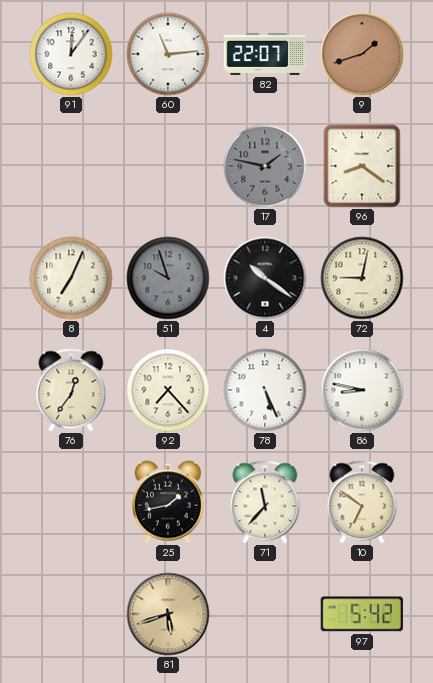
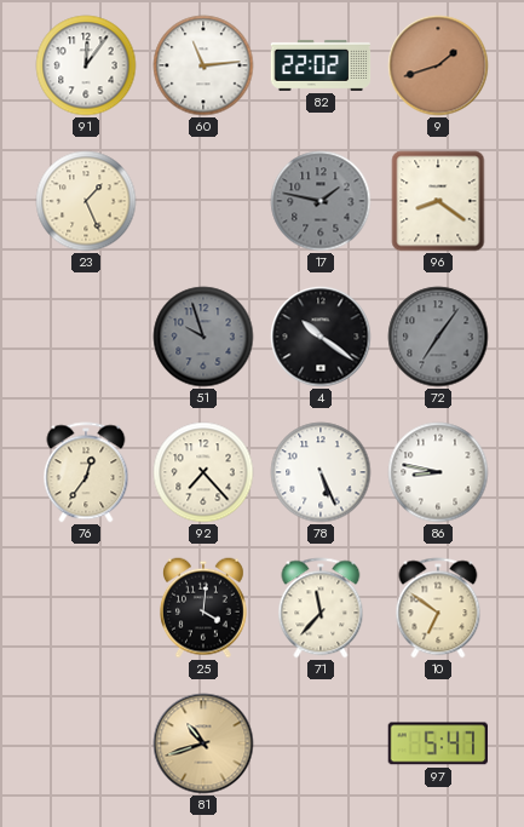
82: 22:07 -> 22:02 (321, 65)
23: none -> 1:26 (86, 201)
8: 7:04 -> none (71, 278)
72: 9:02 -> 7:06 (438, 337)
72 dial: cream -> grey (438, 337)
25: 1:43 -> 4:01 (205, 608)
81: 5:42 -> 10:42 (203, 743)
97: 5:42 -> 5:47 (437, 743)
